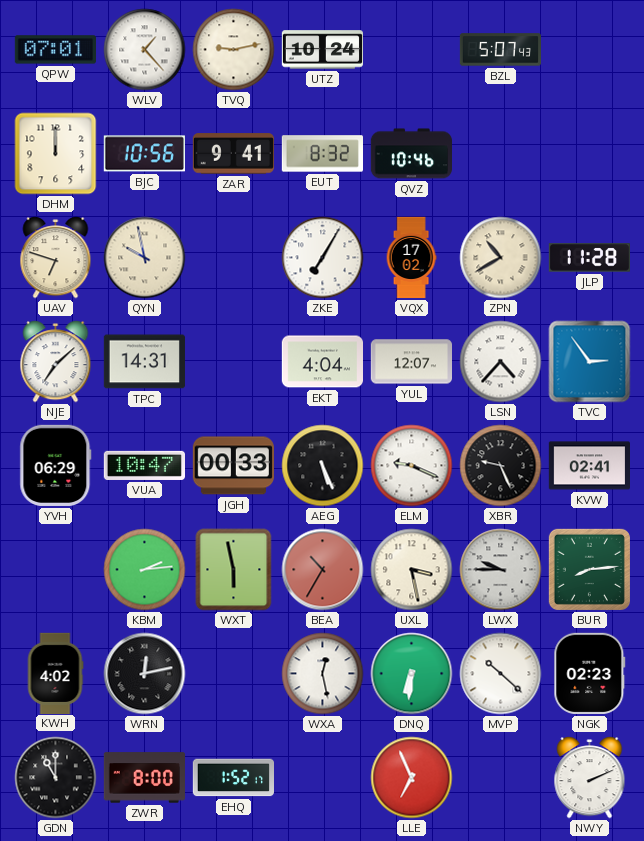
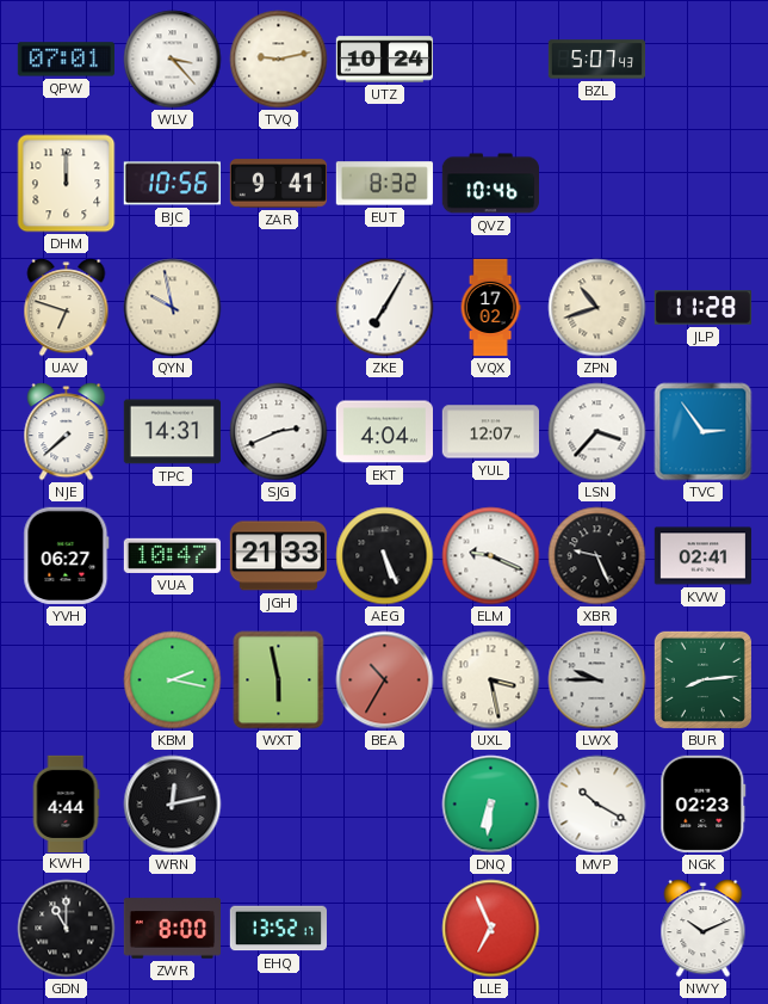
WLV: 1:23 -> 3:23 (173, 60)
ZPN: 10:40 -> 10:42 (597, 308)
NJE: 7:08 -> 7:38 (67, 432)
SJG: none -> 2:41 (279, 432)
LSN: 4:37 -> 3:37 (597, 432)
YVH: 06:29 -> 06:27 (67, 555)
JGH: 00:33 -> 21:33 (278, 556)
KBM: 2:14 -> 2:17 (173, 680)
KWH: 4:02 -> 4:44 (66, 803)
WXA: 12:28 -> none (323, 674)
MVP: 10:22 -> 10:20 (597, 805)
EHQ: 1:52 -> 13:52 (278, 929)
NWY: 2:11 -> 10:11 (704, 929)
